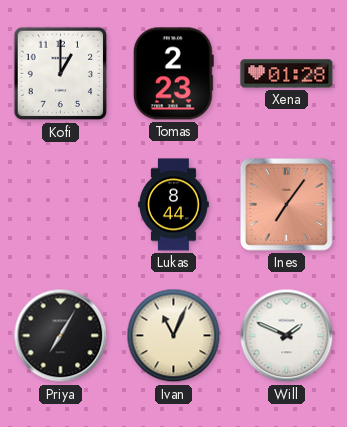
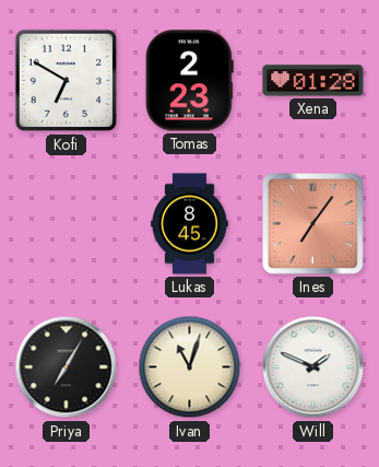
Kofi: 1:00 -> 6:50 (67, 81)
Lukas: 8:44 -> 8:45 (190, 224)
Ivan: 11:04 -> 11:03 (190, 367)
